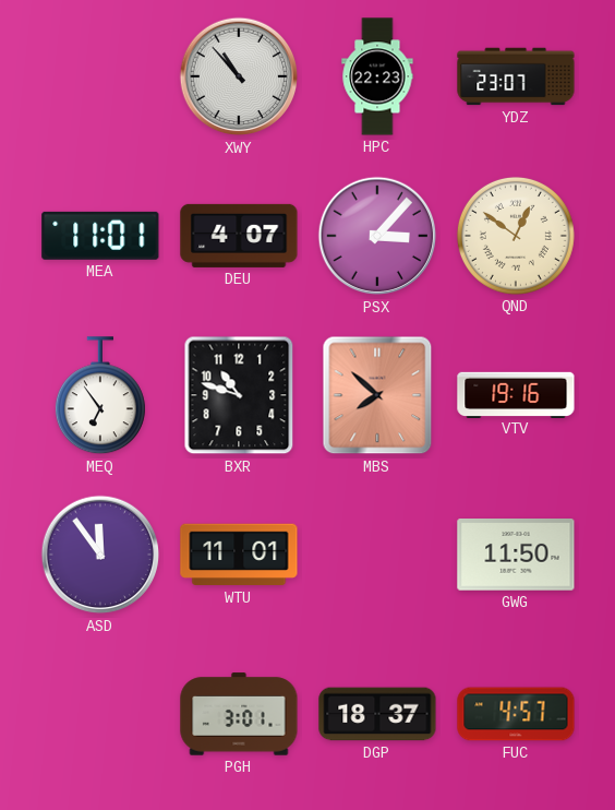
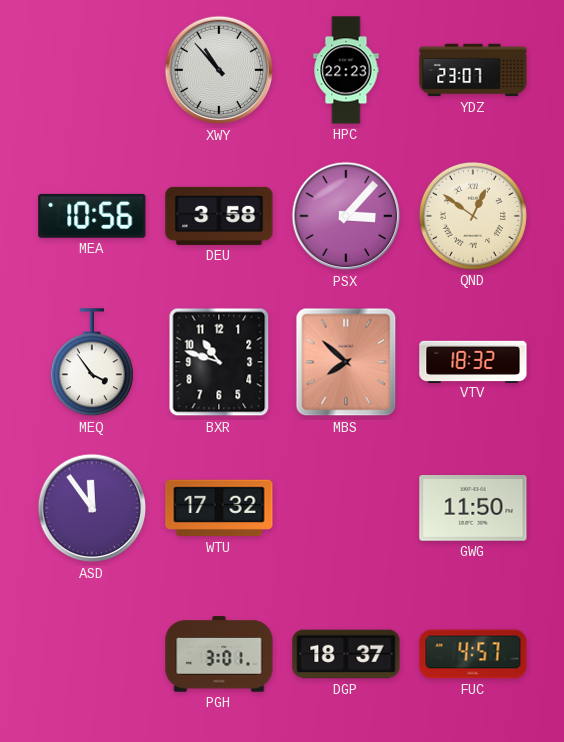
MEA: 11:01 -> 10:56 (92, 216)
DEU: 4:07 -> 3:58 (219, 216)
MEQ: 6:54 -> 3:54 (92, 363)
VTV: 19:16 -> 18:32 (473, 361)
WTU: 11:01 -> 17:32 (219, 508)
